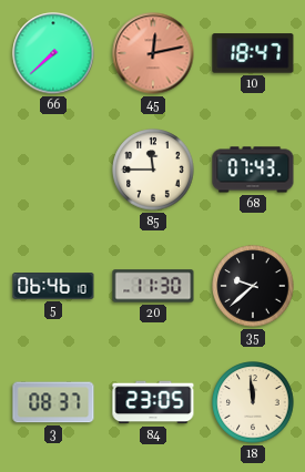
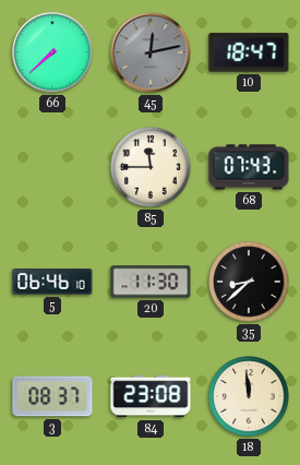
45 dial: salmon -> grey (151, 52)
35: 9:38 -> 8:38 (249, 282)
84: 23:05 -> 23:08 (151, 396)
